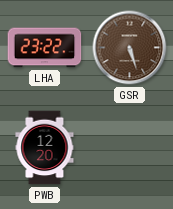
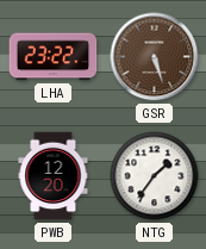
NTG: none -> 1:36 (155, 176)
